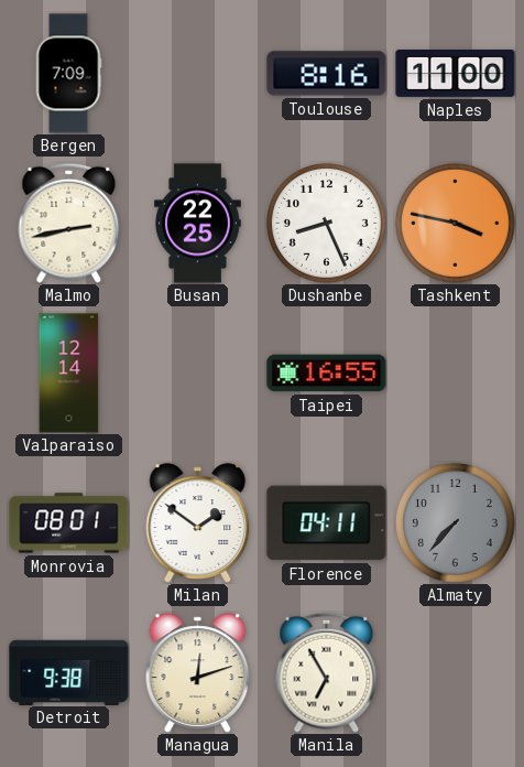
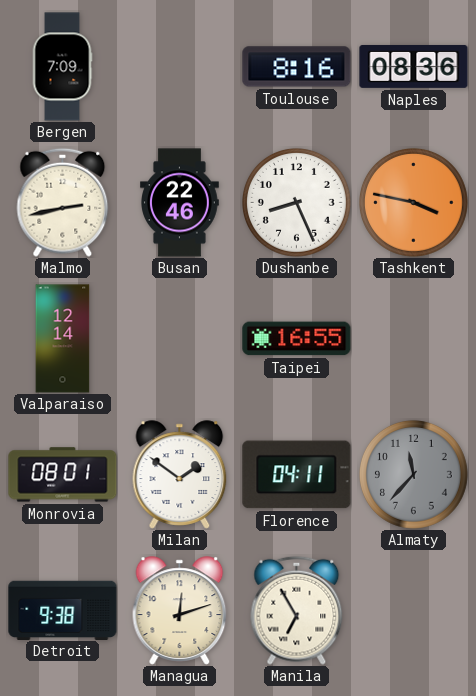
Naples: 11:00 -> 08:36 (414, 66)
Busan: 22:25 -> 22:46 (180, 203)
Almaty: 7:37 -> 11:37 (413, 474)
